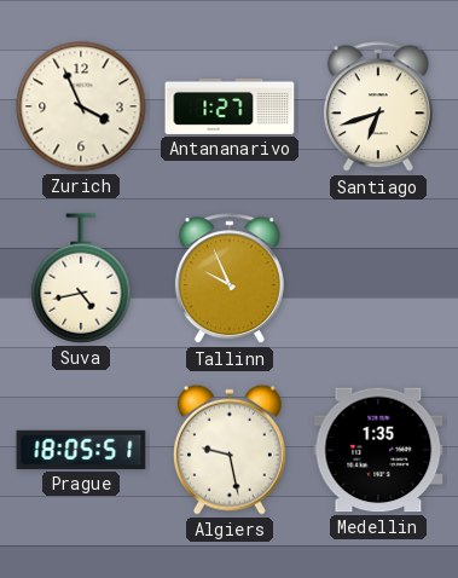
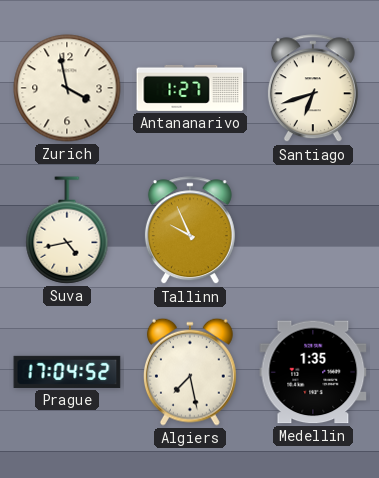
Zurich: 3:56 -> 3:58 (67, 88)
Prague: 18:05 -> 17:04 (67, 372)
Algiers: 9:28 -> 7:28 (190, 372)
